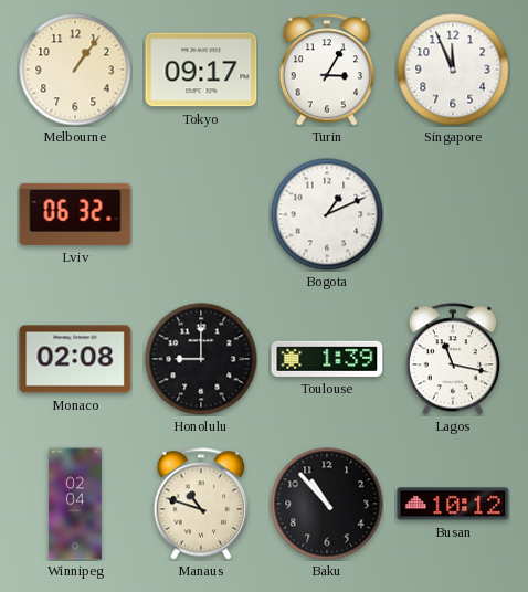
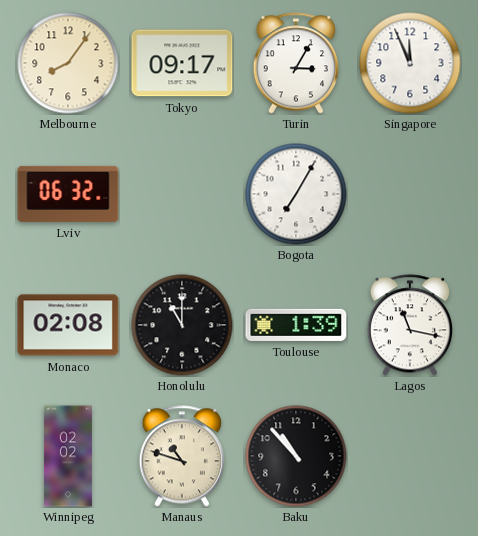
Melbourne: 1:06 -> 8:06 (68, 63)
Bogota: 1:11 -> 7:05 (296, 194)
Honolulu: 9:00 -> 11:00 (182, 325)
Winnipeg: 02:04 -> 02:02 (68, 456)
Busan: 10:12 -> none (453, 504)
